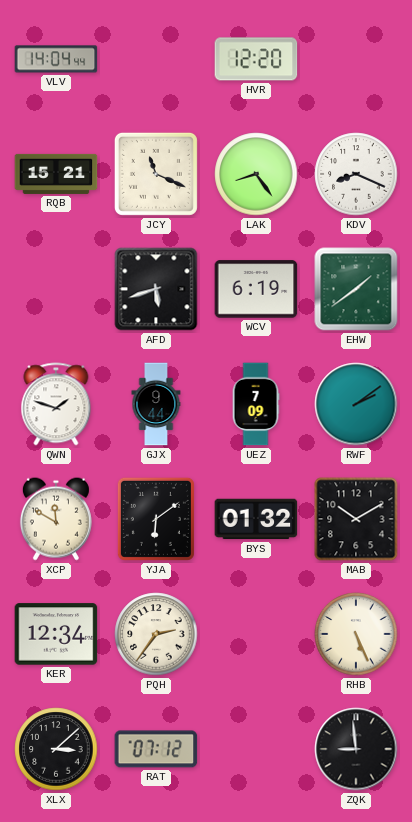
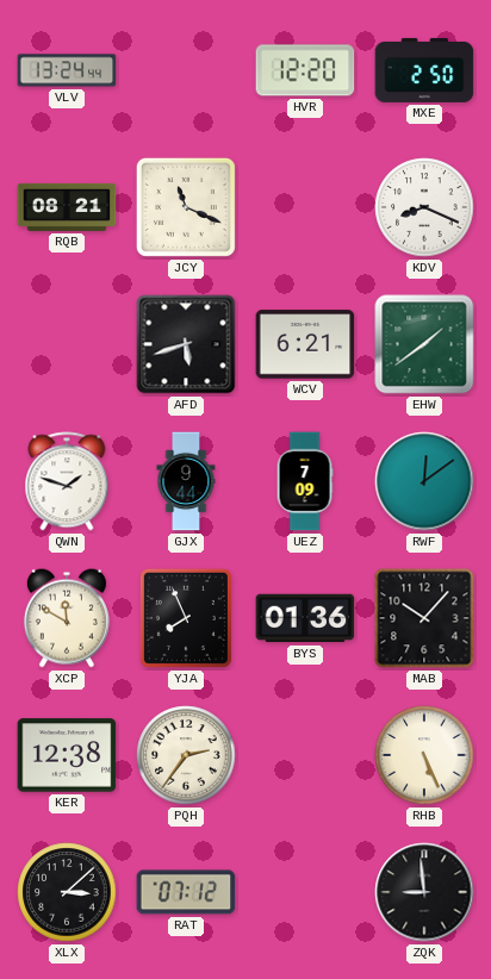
VLV: 14:04 -> 13:24 (67, 70)
MXE: none -> 2:50 (424, 70)
RQB: 15:21 -> 08:21 (67, 207)
LAK: 8:24 -> none (256, 174)
WCV: 6:19 -> 6:21 (305, 344)
RWF: 2:09 -> 12:09 (424, 481)
YJA: 6:09 -> 7:56 (186, 618)
BYS: 01:32 -> 01:36 (305, 618)
MAB: 10:10 -> 10:07 (424, 618)
KER: 12:34 -> 12:38 (67, 755)
